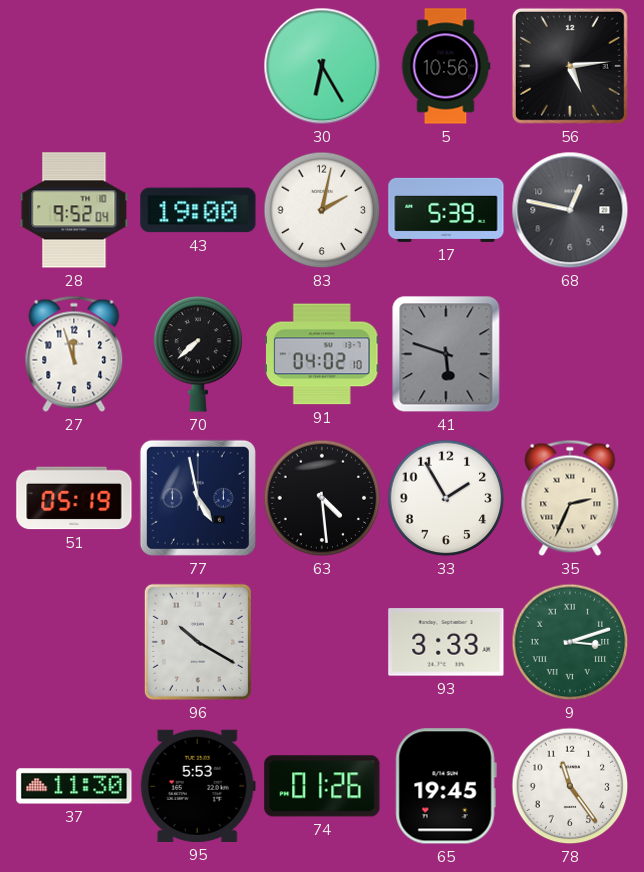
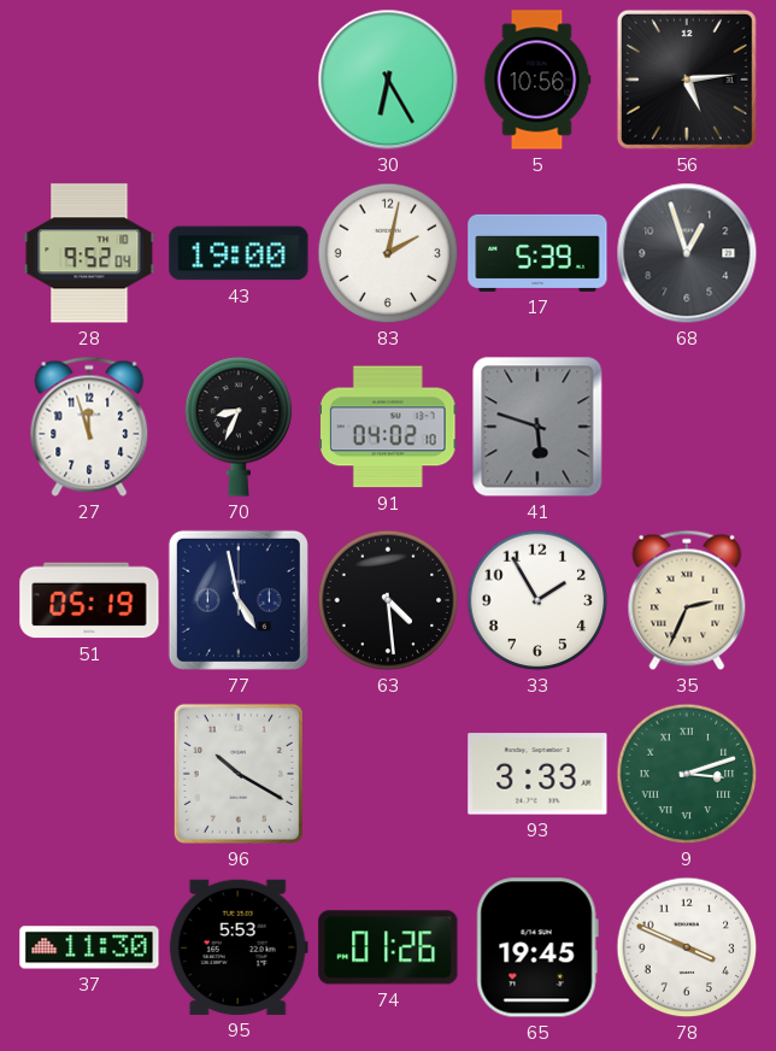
68: 12:47 -> 12:57 (687, 253)
70: 7:38 -> 8:34 (239, 427)
78: 11:24 -> 3:49 (687, 947)
